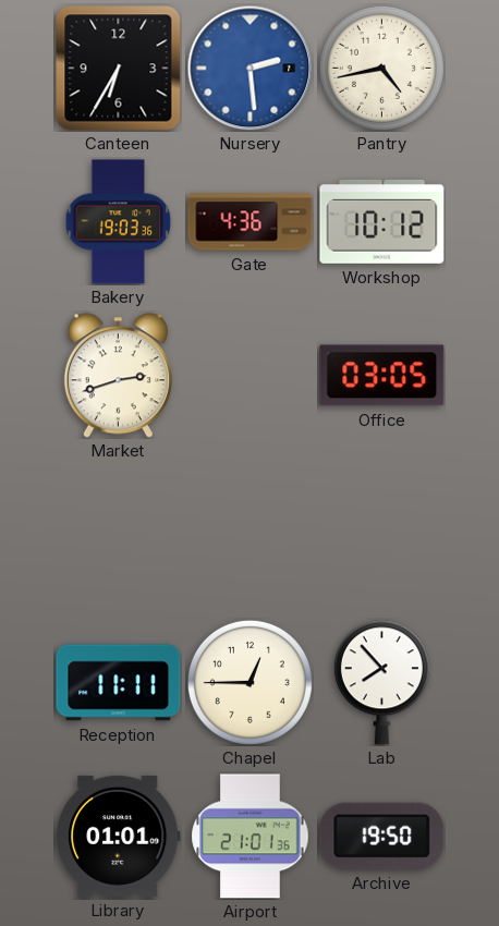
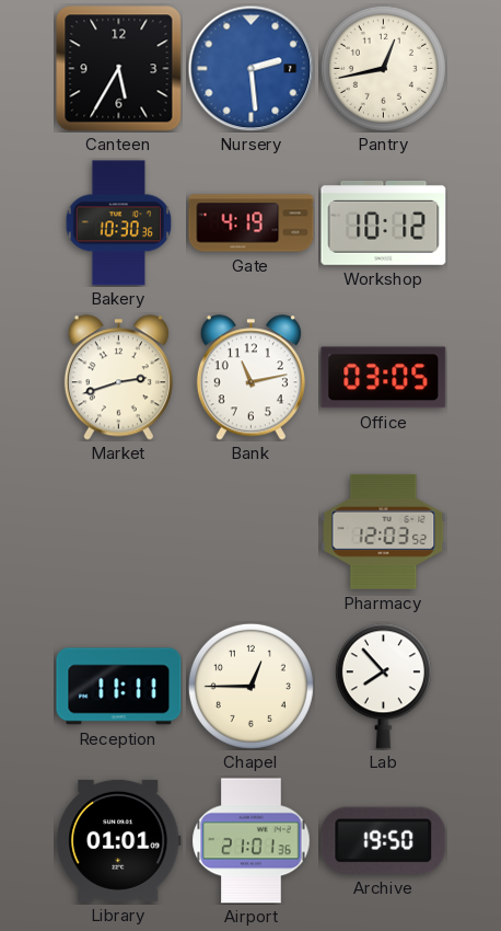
Canteen: 6:35 -> 5:35 (119, 69)
Pantry: 4:43 -> 12:43 (383, 68)
Bakery: 19:03 -> 10:30 (119, 223)
Gate: 4:36 -> 4:19 (252, 223)
Bank: none -> 11:13 (250, 378)
Pharmacy: none -> 12:03 (384, 531)
